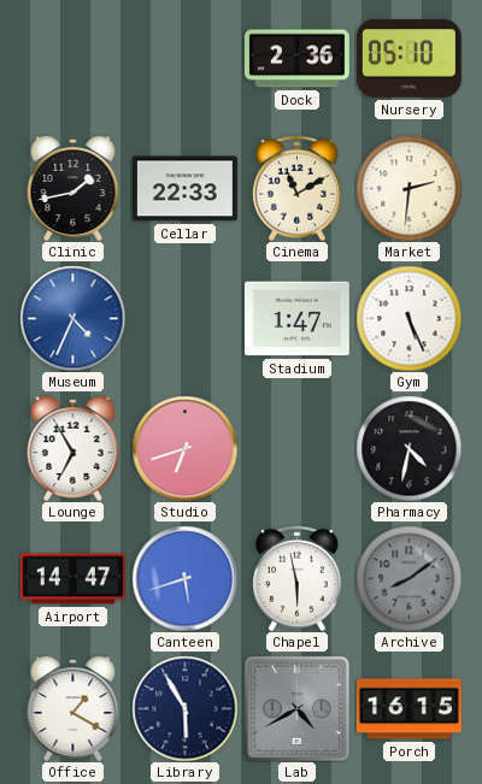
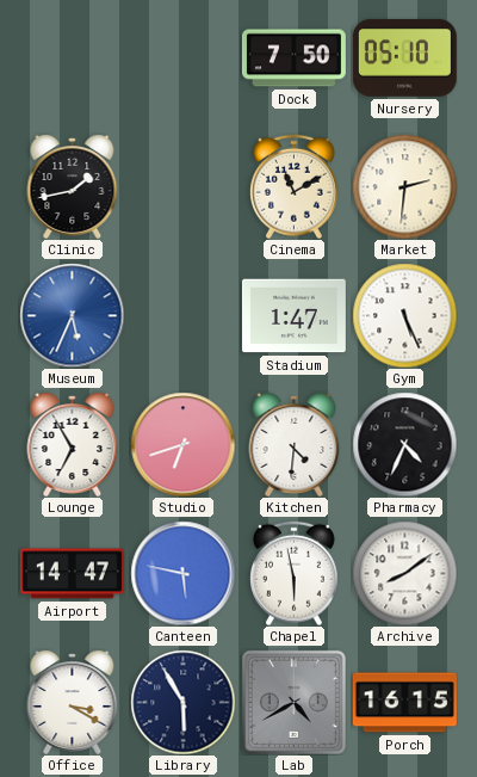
Dock: 2:36 -> 7:50 (293, 58)
Cellar: 22:33 -> none (184, 189)
Museum: 4:34 -> 5:34 (72, 315)
Kitchen: none -> 4:31 (295, 445)
Pharmacy: 4:32 -> 4:34 (404, 444)
Canteen: 5:42 -> 5:47 (182, 573)
Archive dial: grey -> white (404, 573)
Office: 1:20 -> 3:20 (73, 703)
